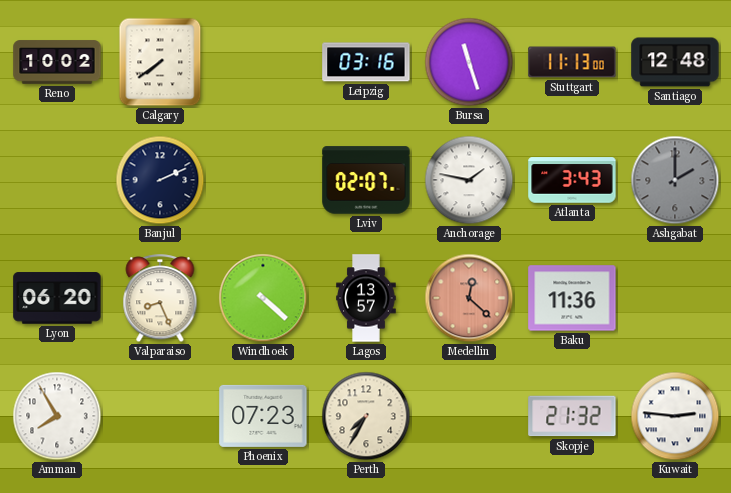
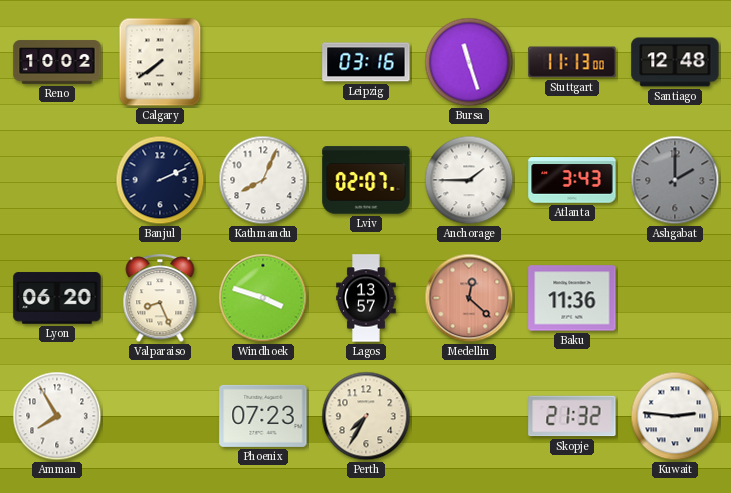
Kathmandu: none -> 8:04 (263, 180)
Anchorage: 1:47 -> 1:45 (469, 180)
Windhoek: 4:22 -> 3:48 (263, 298)
